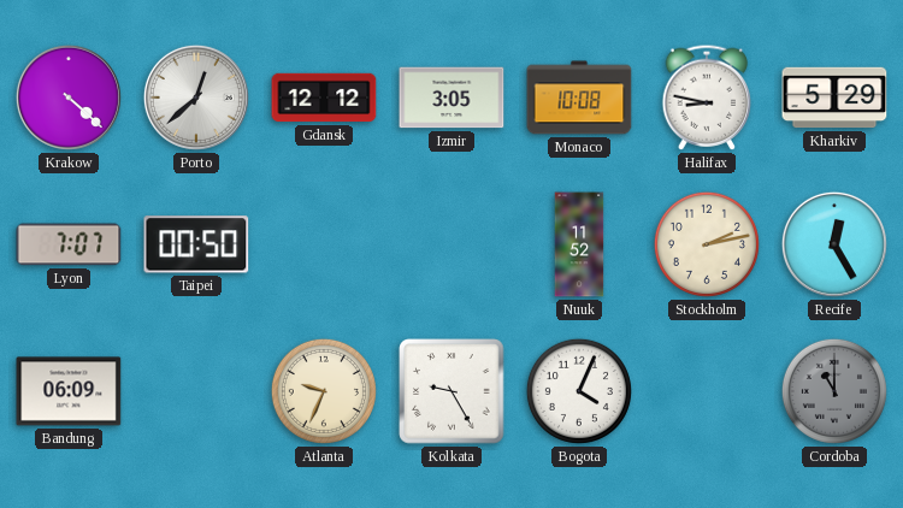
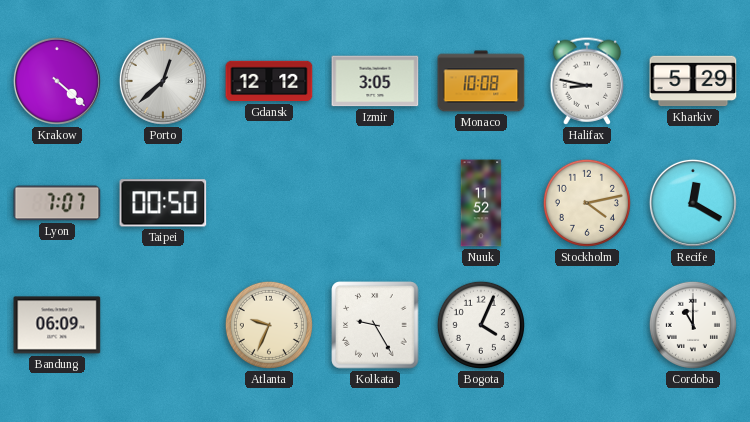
Stockholm: 2:13 -> 4:13 (587, 203)
Recife: 12:25 -> 12:20 (693, 203)
Cordoba dial: grey -> white (693, 325)
